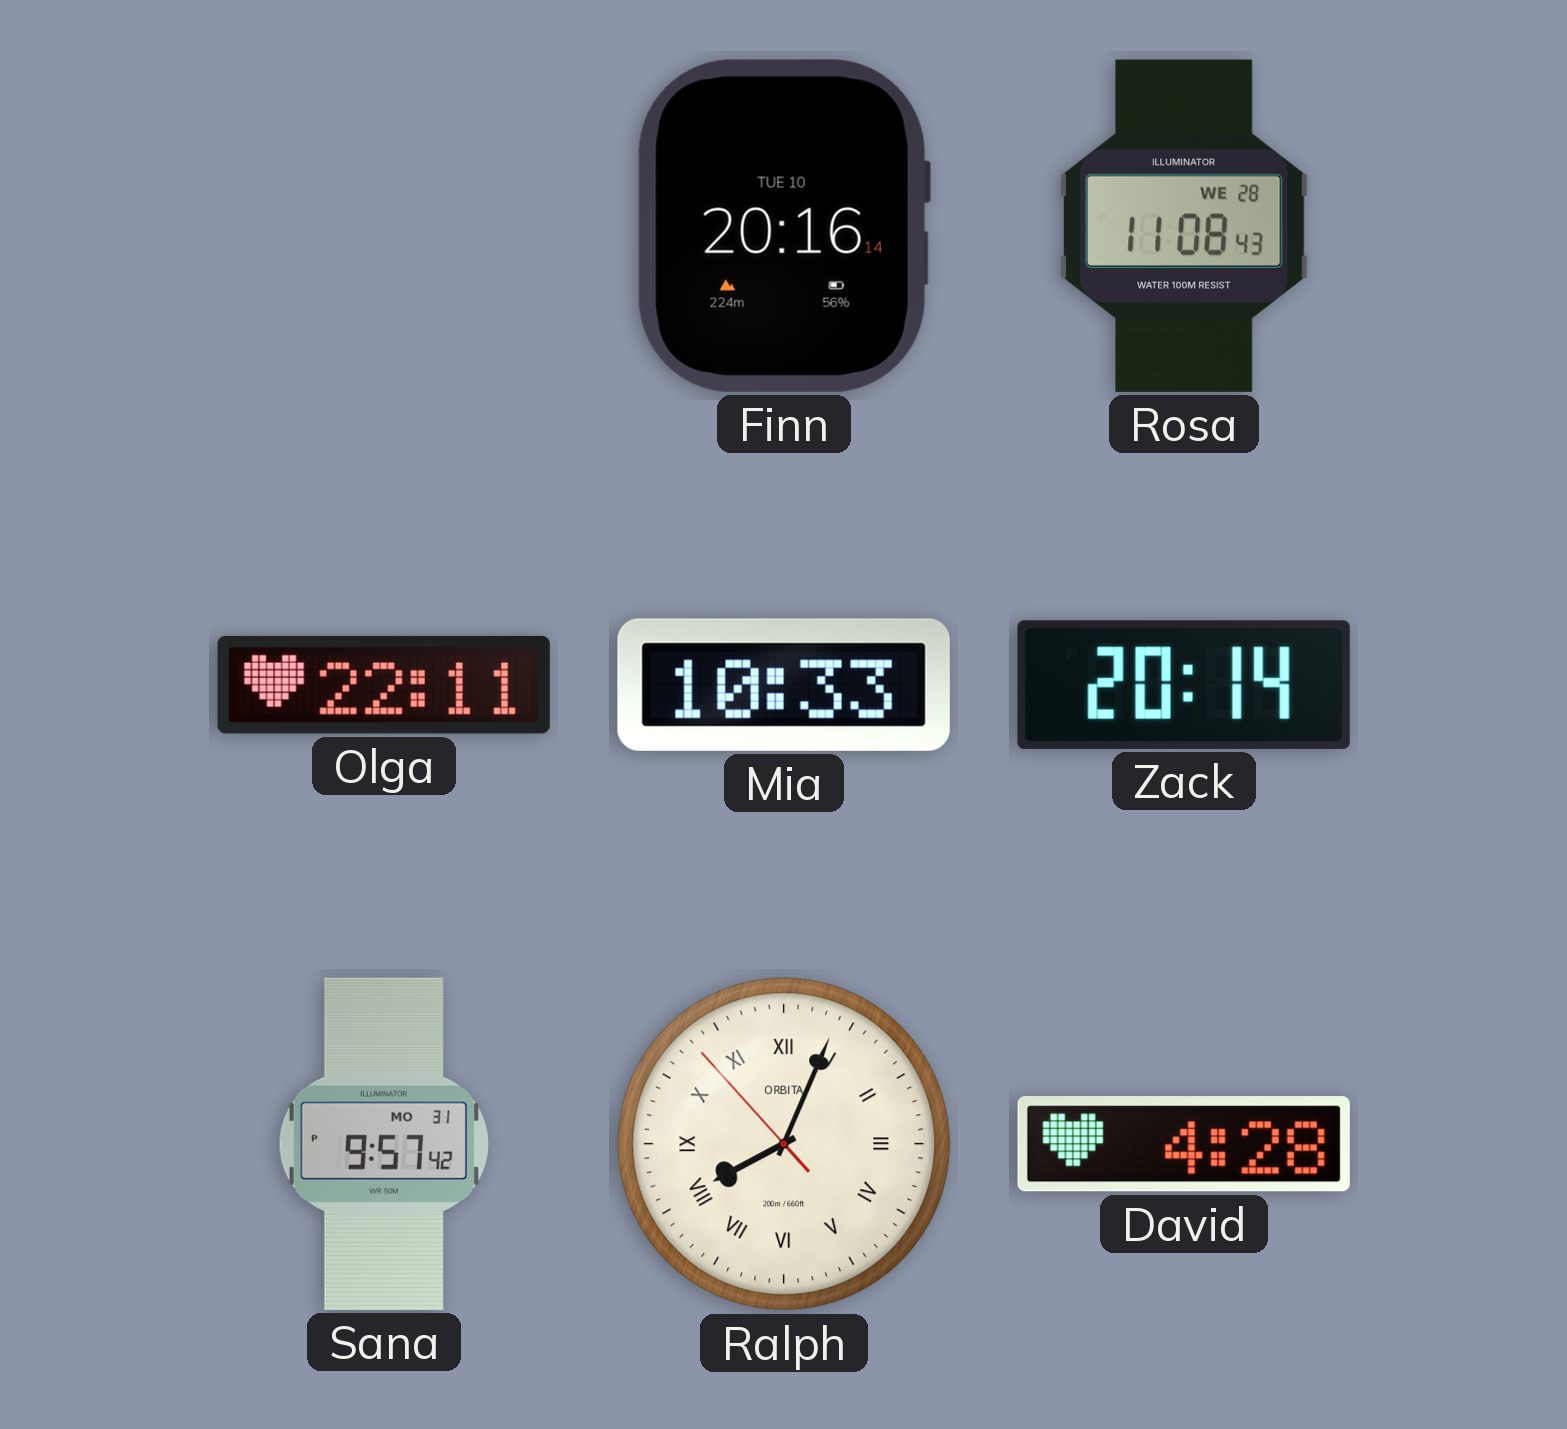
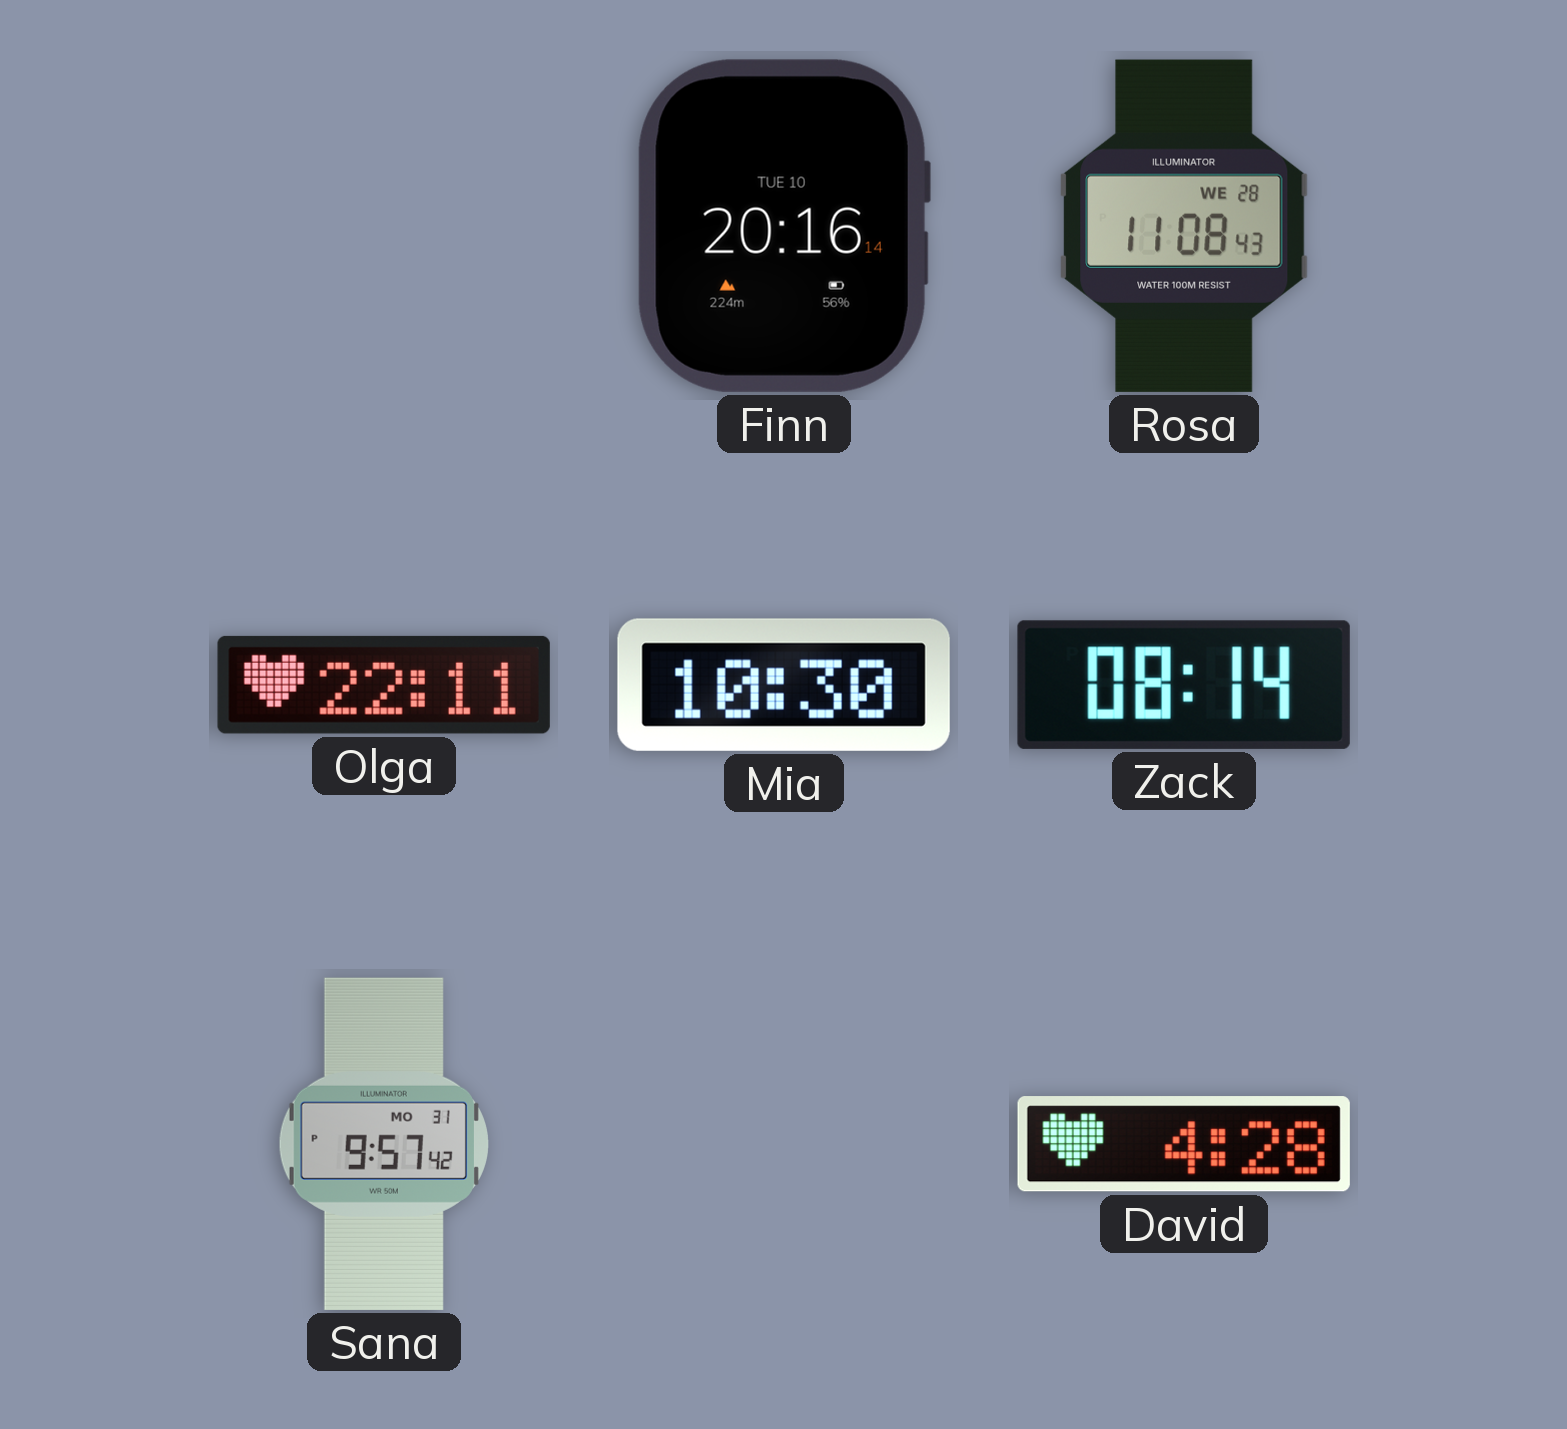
Mia: 10:33 -> 10:30 (784, 685)
Zack: 20:14 -> 08:14 (1184, 685)
Ralph: 8:03 -> none (784, 1144)
